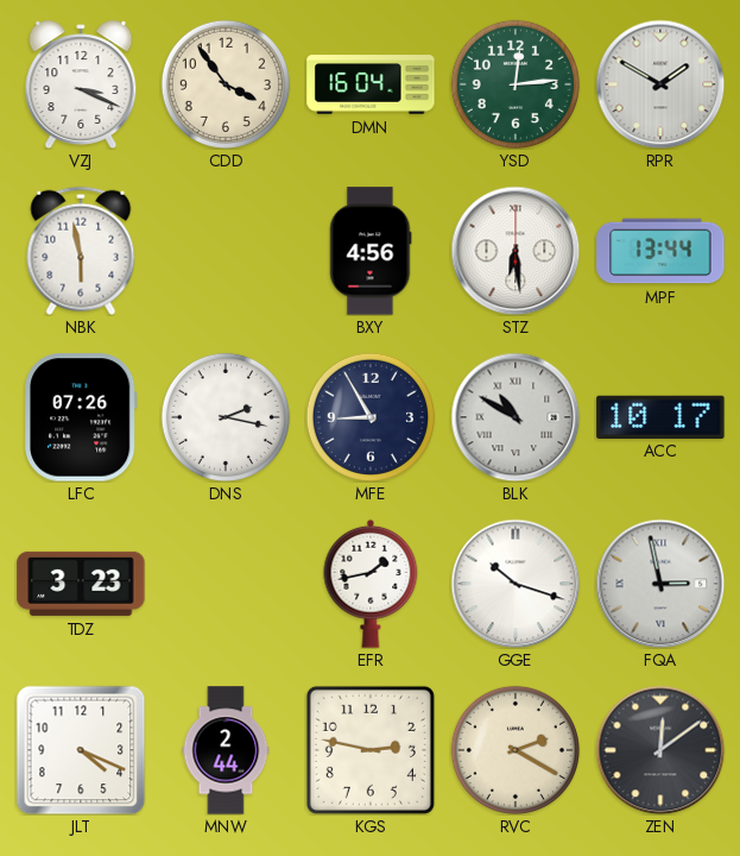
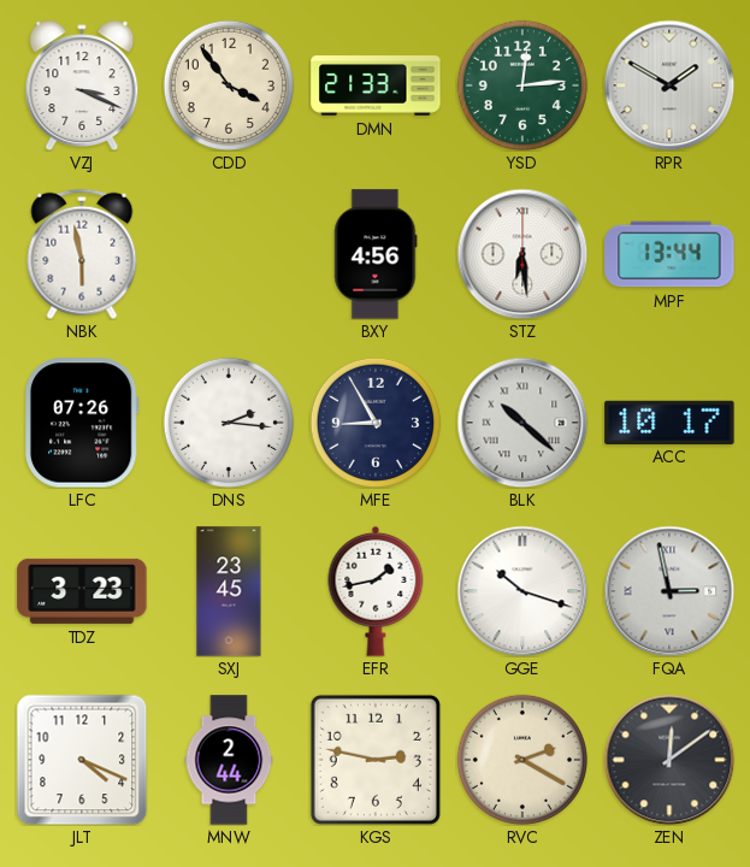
DMN: 16:04 -> 21:33 (376, 85)
DNS: 2:17 -> 2:16 (229, 423)
BLK: 10:50 -> 10:22 (522, 423)
SXJ: none -> 23:45 (229, 591)
